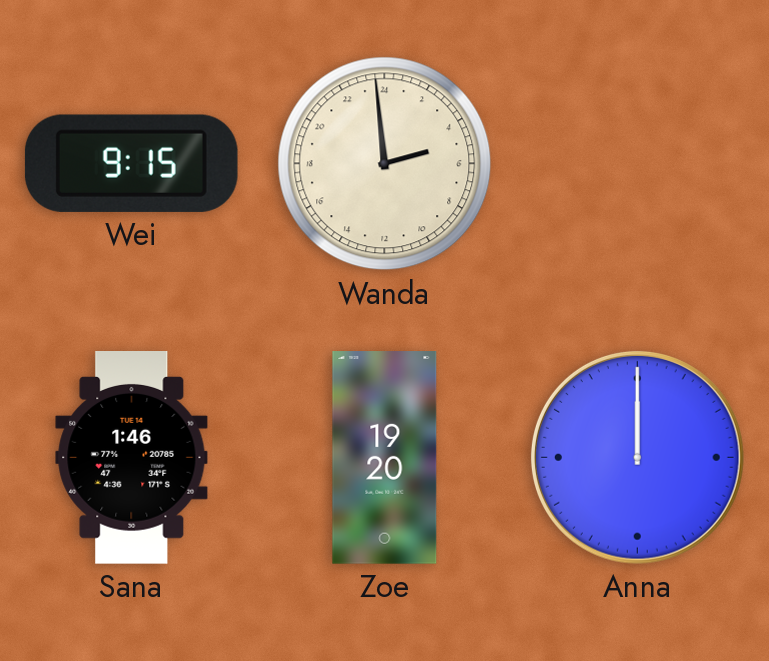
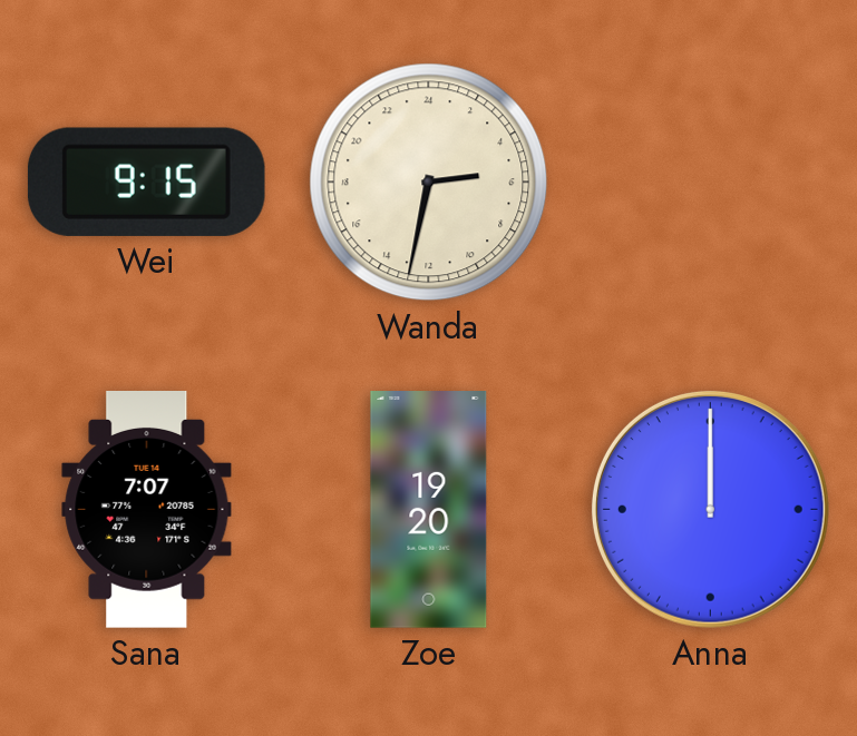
Wanda: 4:59 -> 5:32 (429, 183)
Sana: 1:46 -> 7:07 (147, 510)
